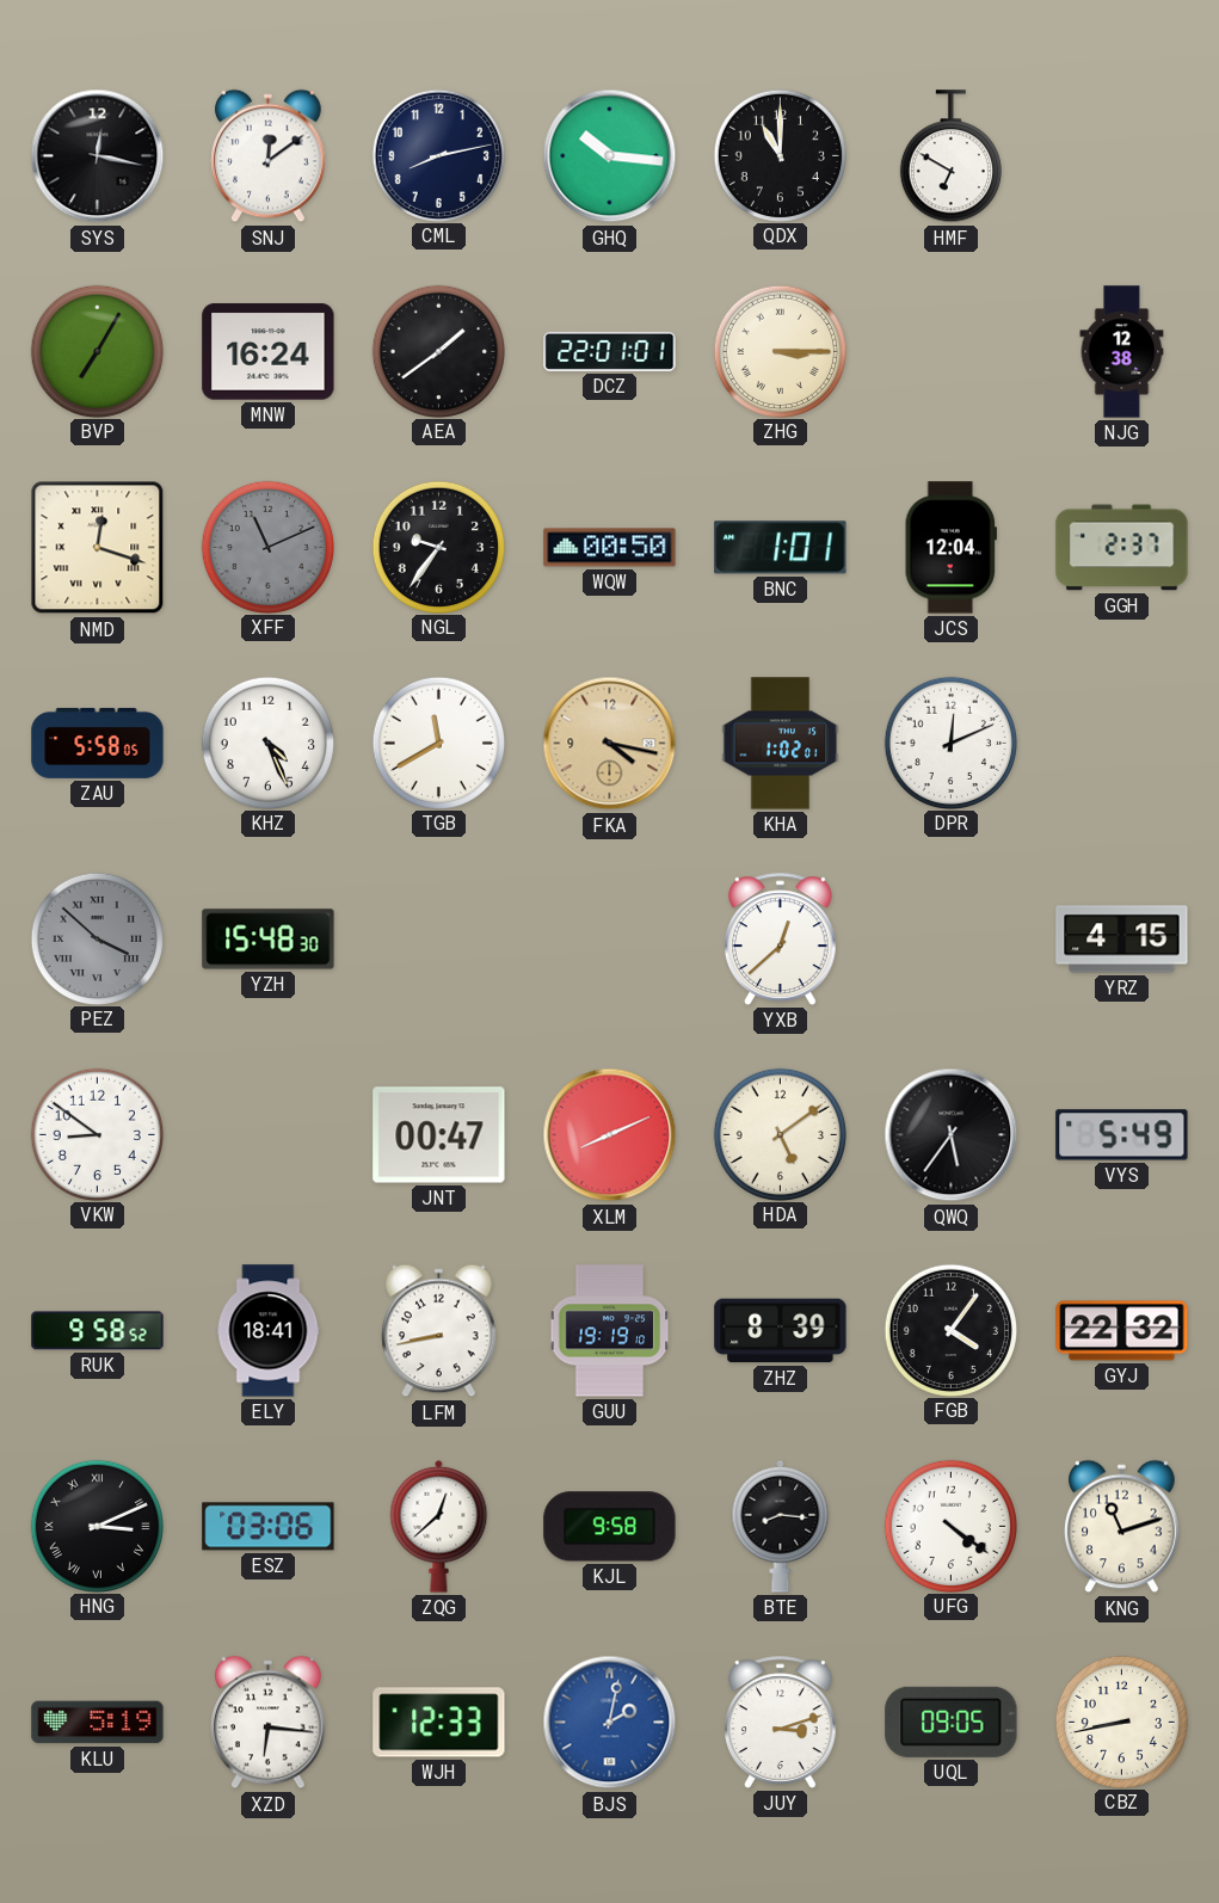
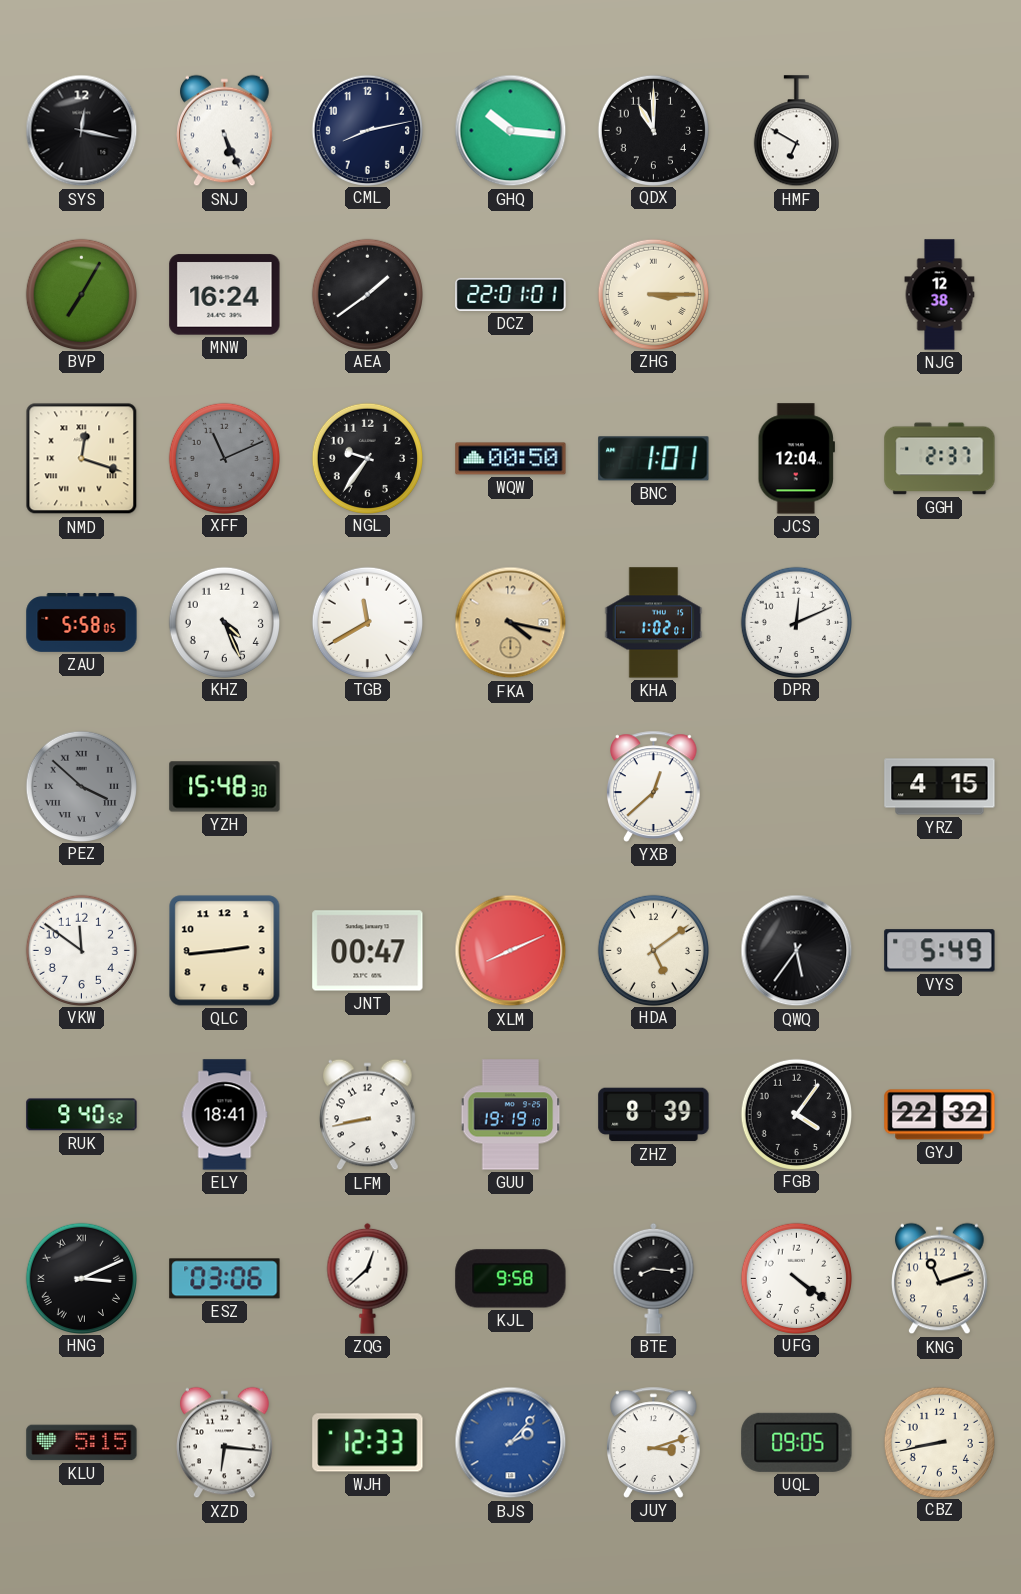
SNJ: 12:09 -> 5:26 (225, 131)
VKW: 8:51 -> 11:51 (81, 950)
QLC: none -> 2:44 (225, 951)
RUK: 9:58 -> 9:40 (82, 1115)
KLU: 5:19 -> 5:15 (82, 1443)
BJS: 2:02 -> 2:07 (511, 1443)
